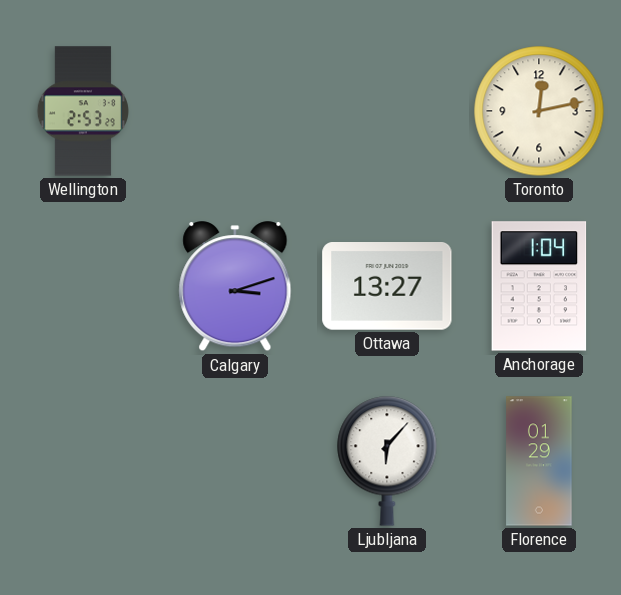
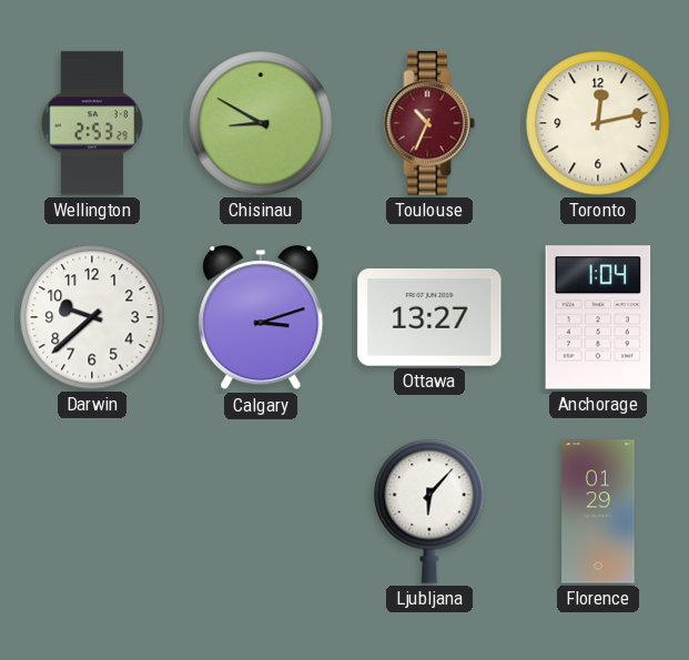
Chisinau: none -> 8:50 (261, 123)
Toulouse: none -> 10:34 (429, 123)
Darwin: none -> 9:38 (92, 317)
